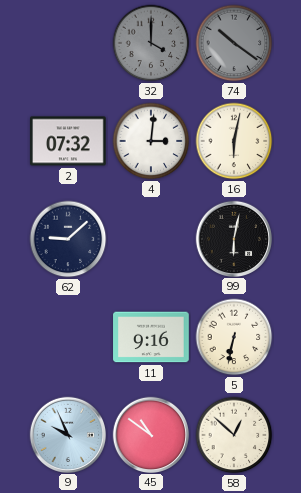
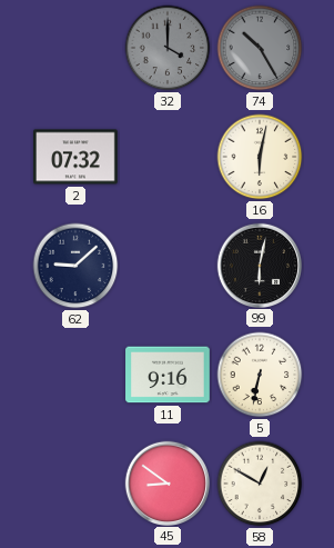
74: 10:21 -> 10:25 (260, 48)
4: 3:01 -> none (151, 141)
9: 9:56 -> none (67, 434)
45: 10:51 -> 8:51 (166, 482)
58: 12:52 -> 12:50 (260, 484)
